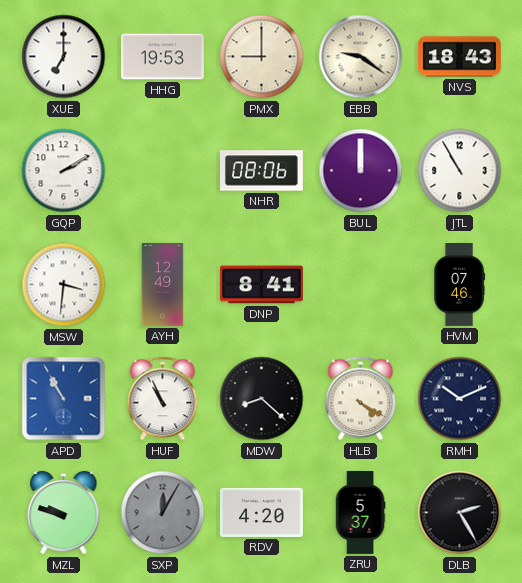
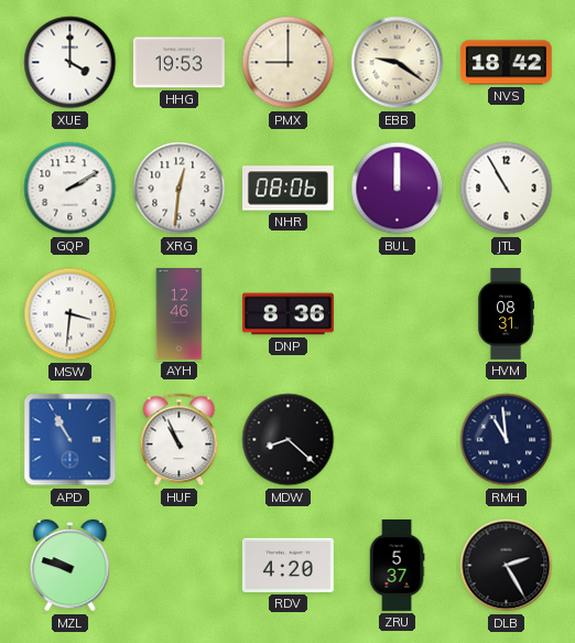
XUE: 7:00 -> 4:00 (70, 63)
NVS: 18:43 -> 18:42 (506, 63)
XRG: none -> 12:31 (180, 189)
AYH: 12:49 -> 12:46 (180, 314)
DNP: 8:41 -> 8:36 (289, 314)
HVM: 07:46 -> 08:31 (506, 314)
HLB: 4:20 -> none (361, 399)
RMH: 10:11 -> 10:59 (507, 440)
SXP: 12:05 -> none (163, 513)
